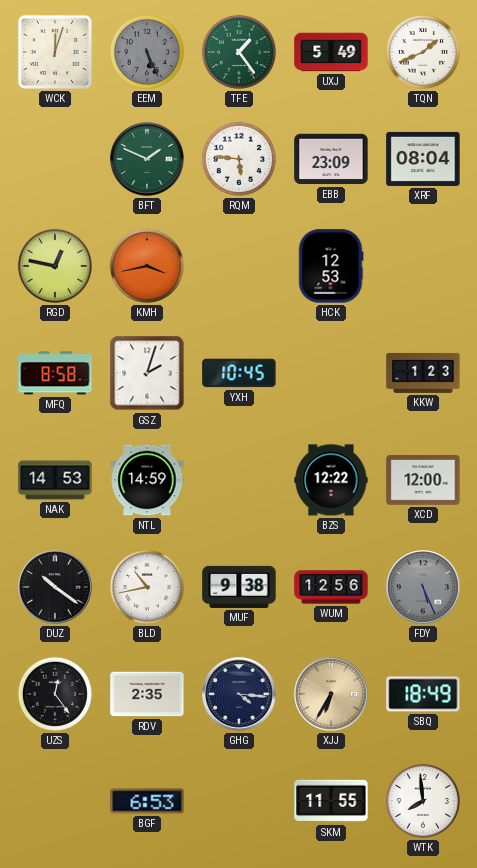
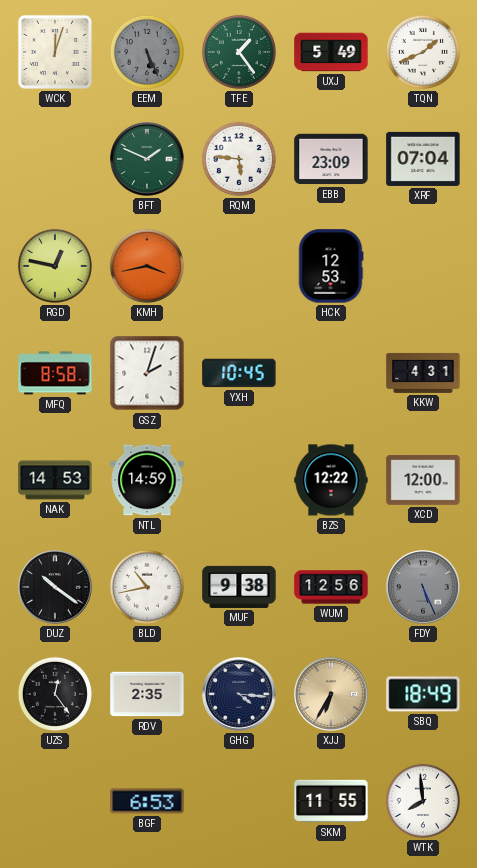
XRF: 08:04 -> 07:04 (423, 159)
KKW: 1:23 -> 4:31 (423, 373)
